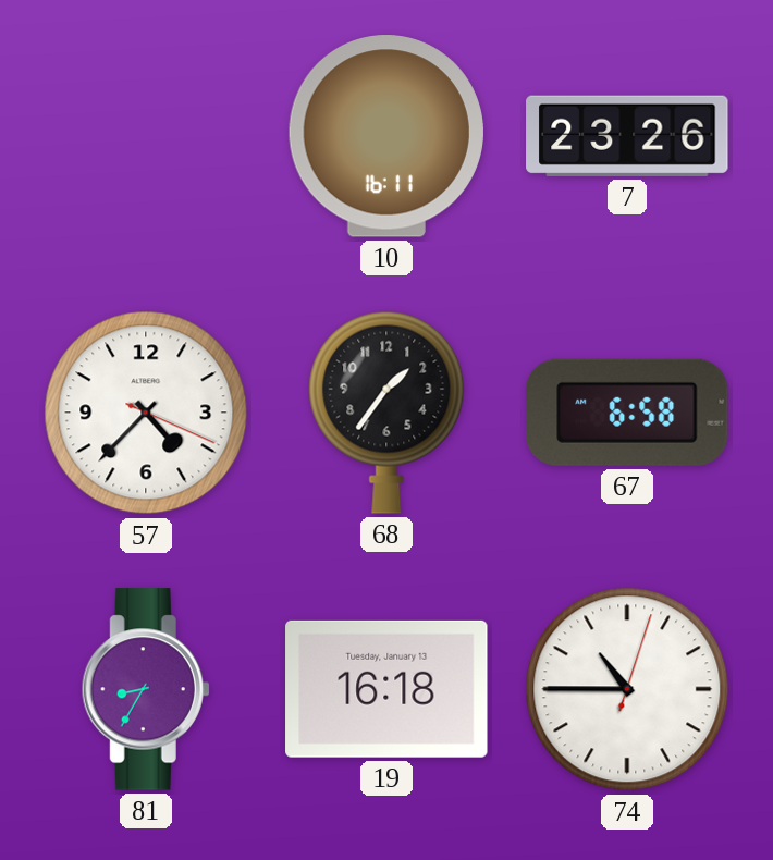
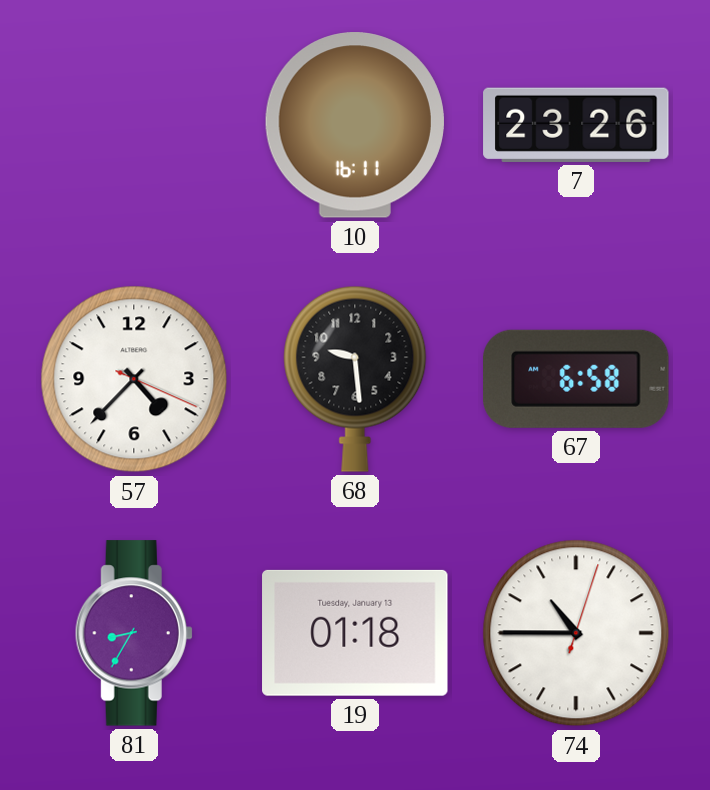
68: 1:36 -> 9:29 (355, 379)
19: 16:18 -> 01:18 (355, 633)
